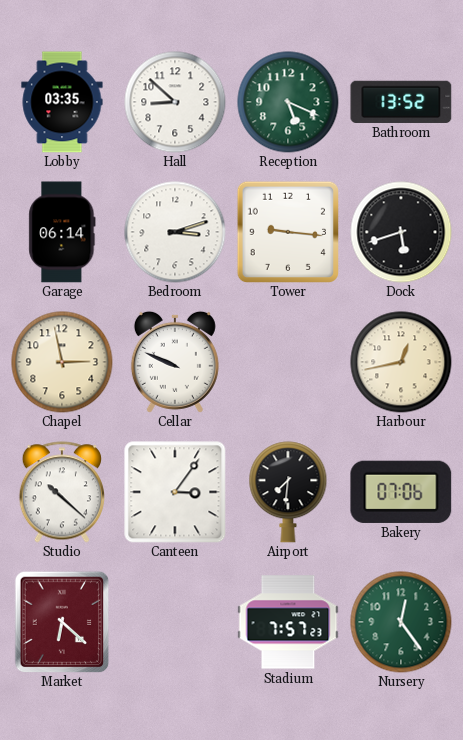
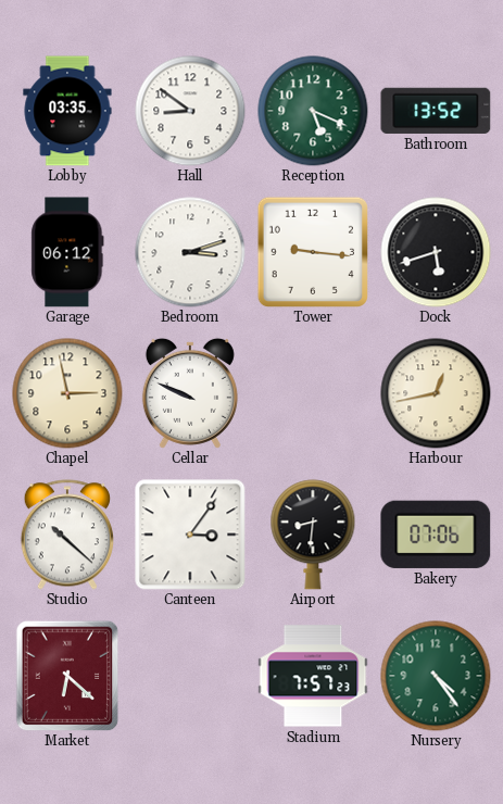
Hall: 8:52 -> 8:51 (190, 111)
Garage: 06:14 -> 06:12 (67, 252)
Airport: 7:31 -> 8:31 (313, 535)
Nursery: 12:24 -> 4:24 (436, 676)
